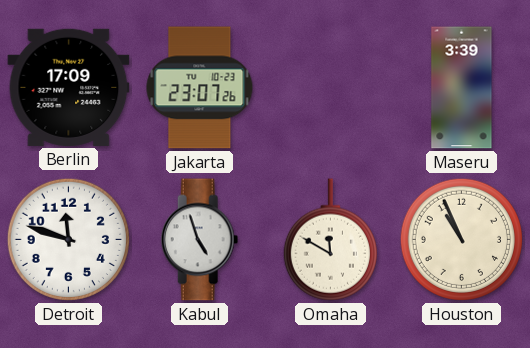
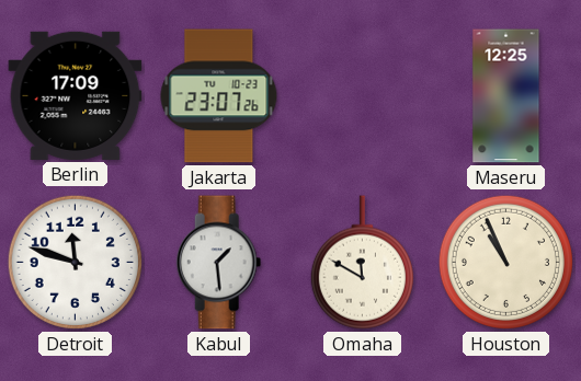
Maseru: 3:39 -> 12:25 (506, 96)
Kabul: 4:57 -> 1:29 (219, 263)
